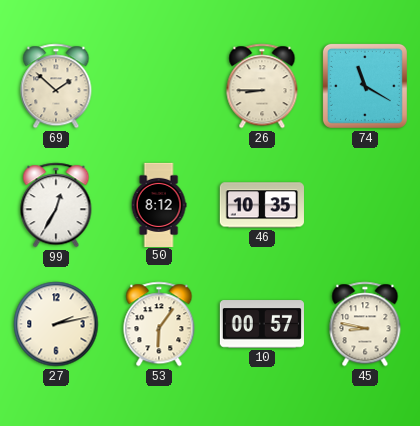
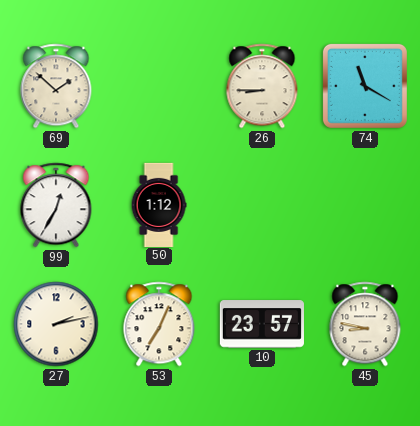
50: 8:12 -> 1:12 (159, 204)
46: 10:35 -> none (262, 205)
53: 6:06 -> 7:04 (159, 324)
10: 00:57 -> 23:57 (262, 324)
